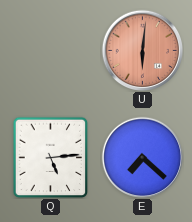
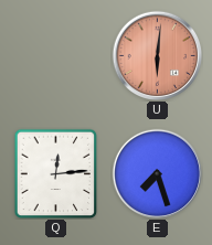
Q: 5:14 -> 12:14 (56, 173)
E: 7:22 -> 7:27 (157, 173)
